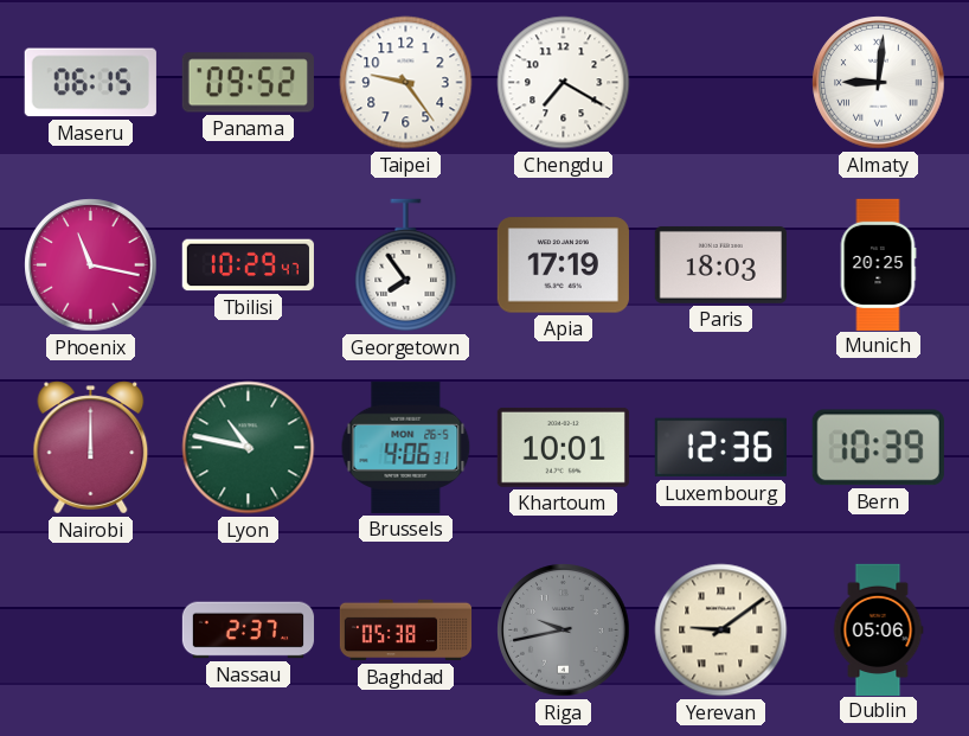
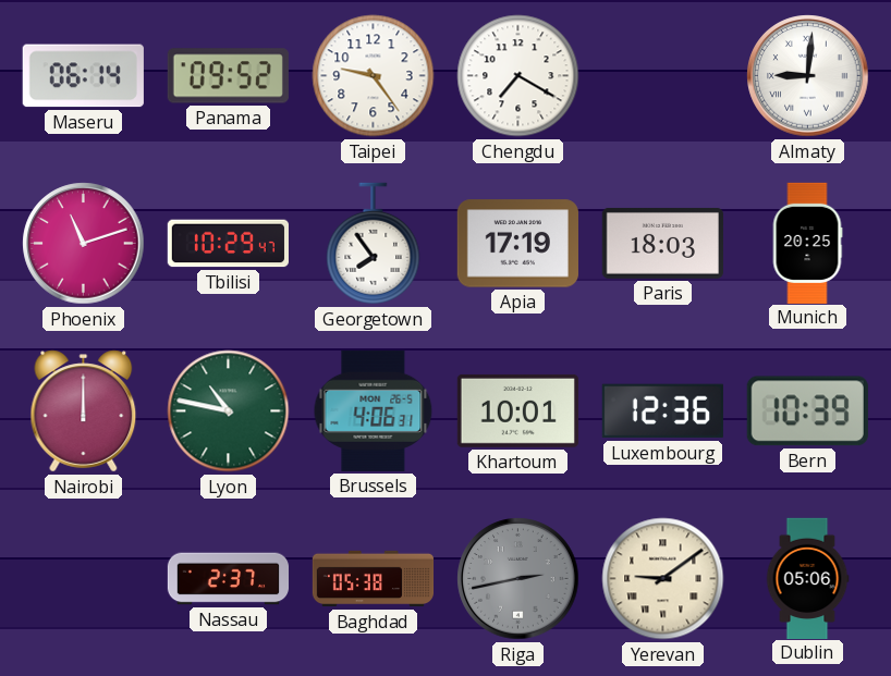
Maseru: 06:15 -> 06:14 (83, 76)
Phoenix: 11:17 -> 11:12 (84, 244)
Riga: 9:43 -> 2:43 (518, 579)
